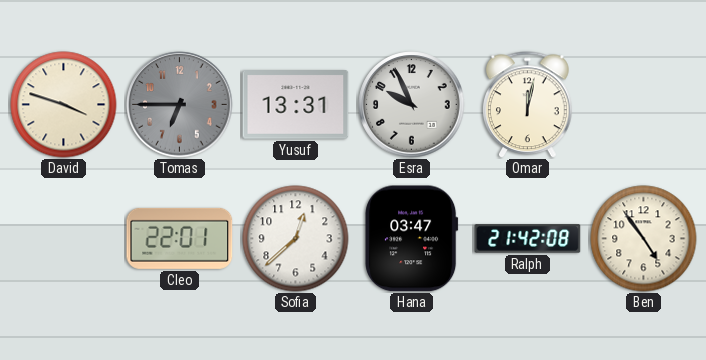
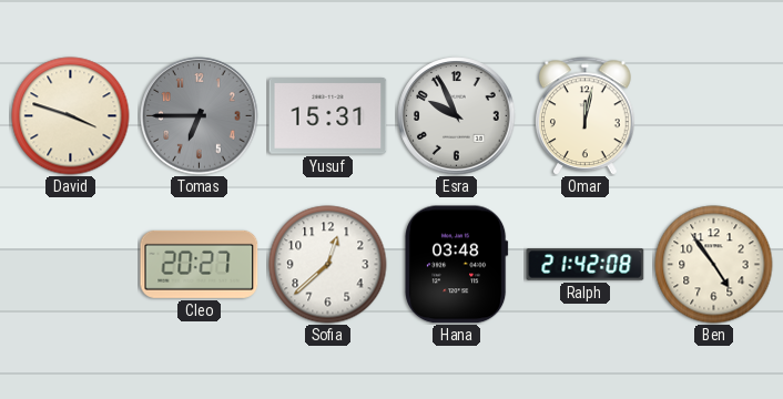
Yusuf: 13:31 -> 15:31 (328, 116)
Cleo: 22:01 -> 20:27 (200, 264)
Hana: 03:47 -> 03:48 (457, 265)
